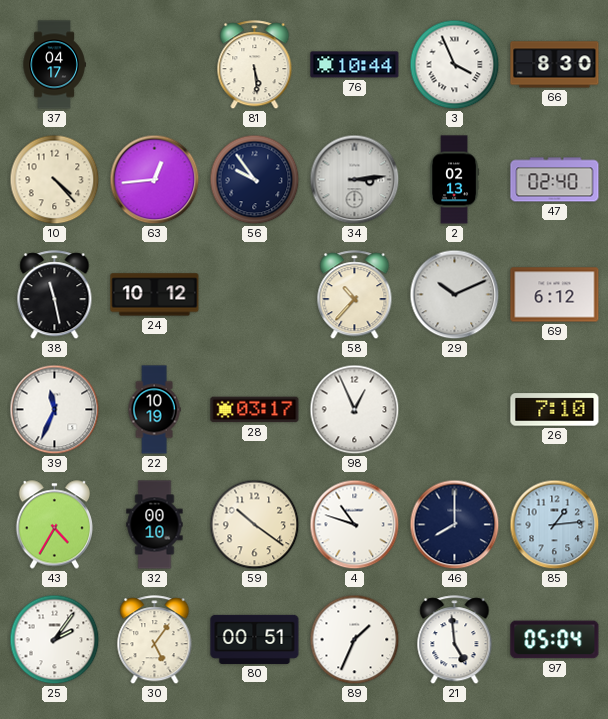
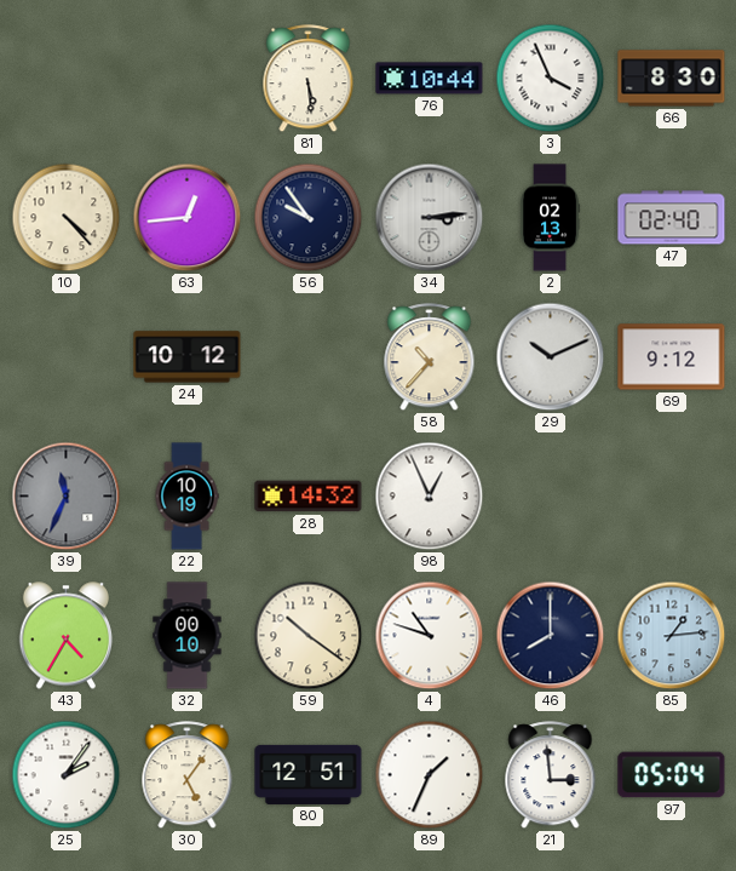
37: 04:17 -> none (54, 65)
38: 11:28 -> none (55, 295)
69: 6:12 -> 9:12 (672, 357)
39 dial: white -> grey (67, 497)
28: 03:17 -> 14:32 (309, 497)
26: 7:10 -> none (555, 410)
80: 00:51 -> 12:51 (309, 774)
21: 4:59 -> 2:59 (551, 775)
